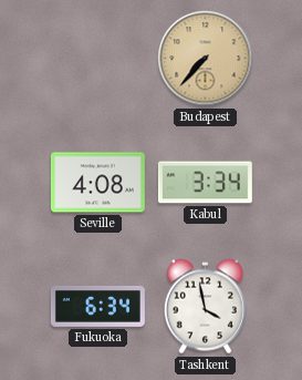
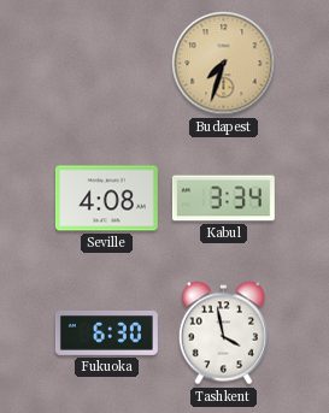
Budapest: 7:37 -> 7:33 (224, 64)
Fukuoka: 6:34 -> 6:30 (106, 332)
